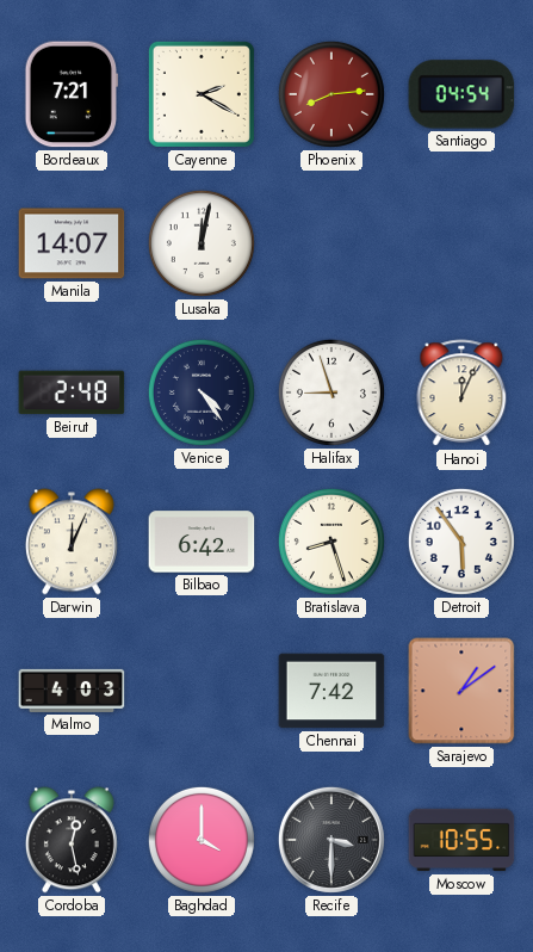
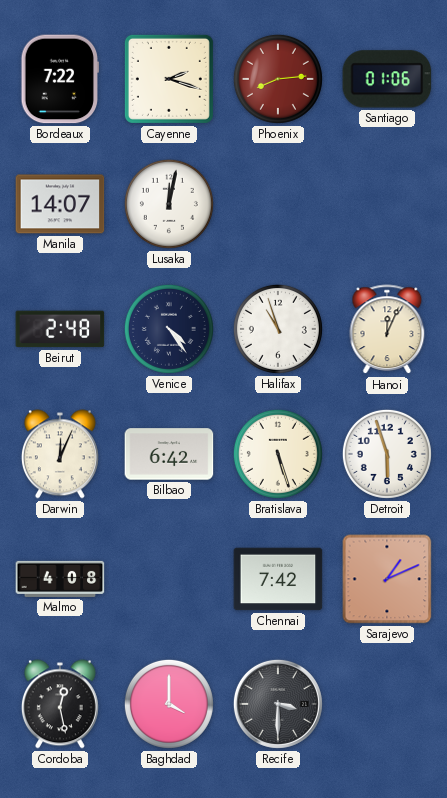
Bordeaux: 7:21 -> 7:22 (59, 79)
Cayenne: 2:20 -> 2:18 (169, 79)
Santiago: 04:54 -> 01:06 (387, 79)
Halifax: 8:57 -> 10:57 (278, 329)
Bratislava: 8:27 -> 5:27 (278, 454)
Detroit: 5:54 -> 5:57 (387, 454)
Malmo: 4:03 -> 4:08 (60, 579)
Sarajevo: 1:09 -> 1:11 (387, 579)
Moscow: 10:55 -> none (461, 840)
